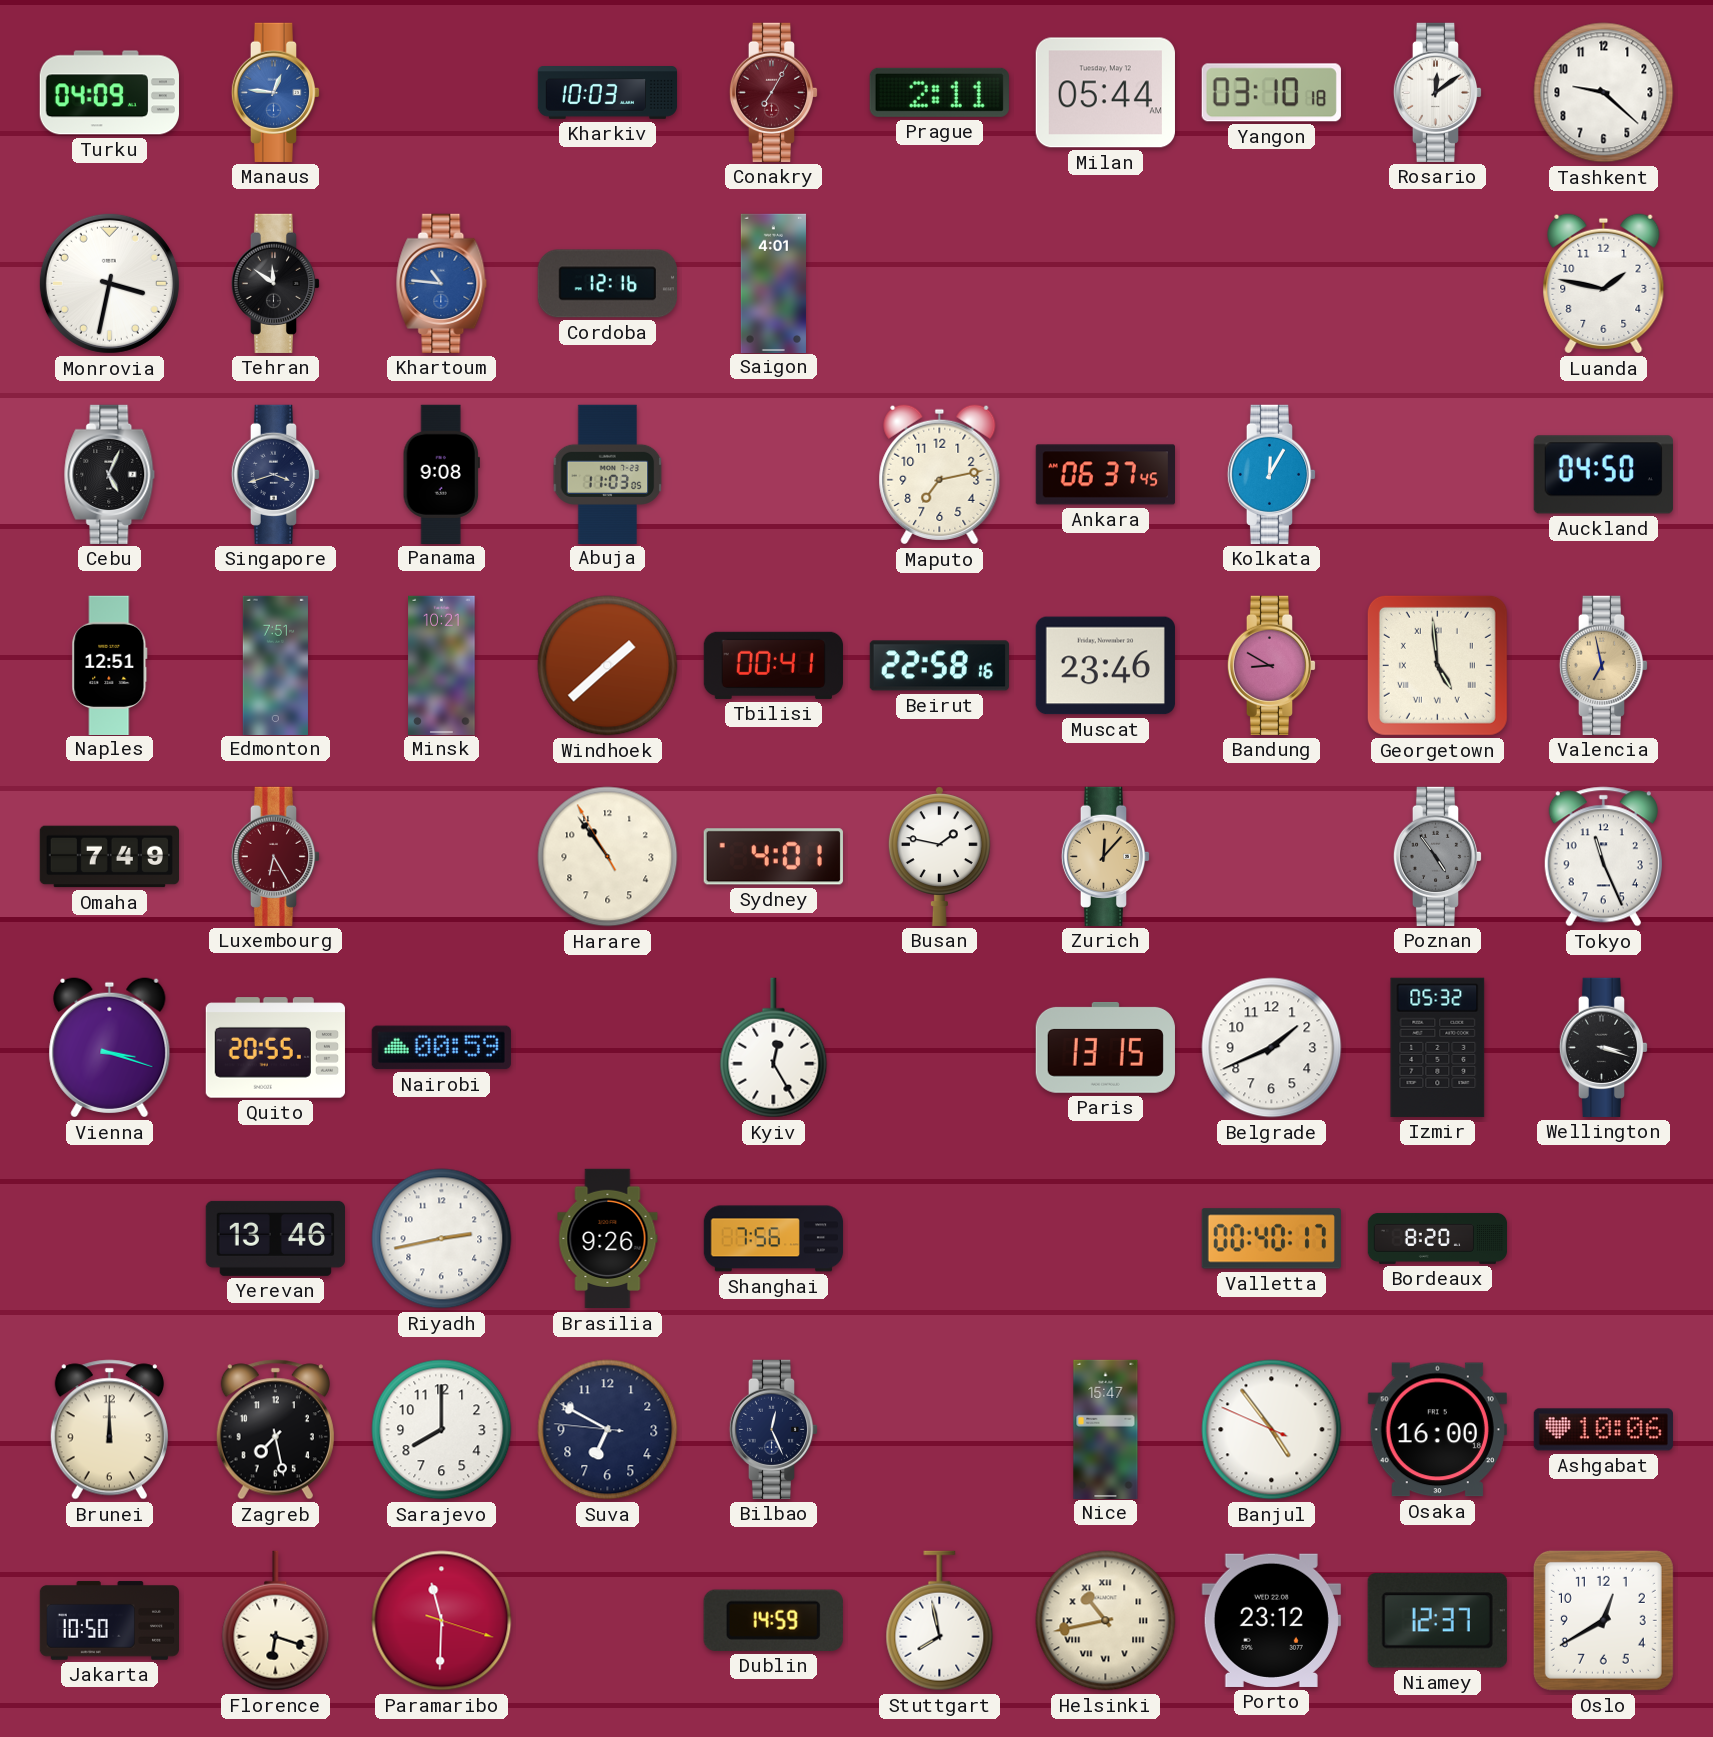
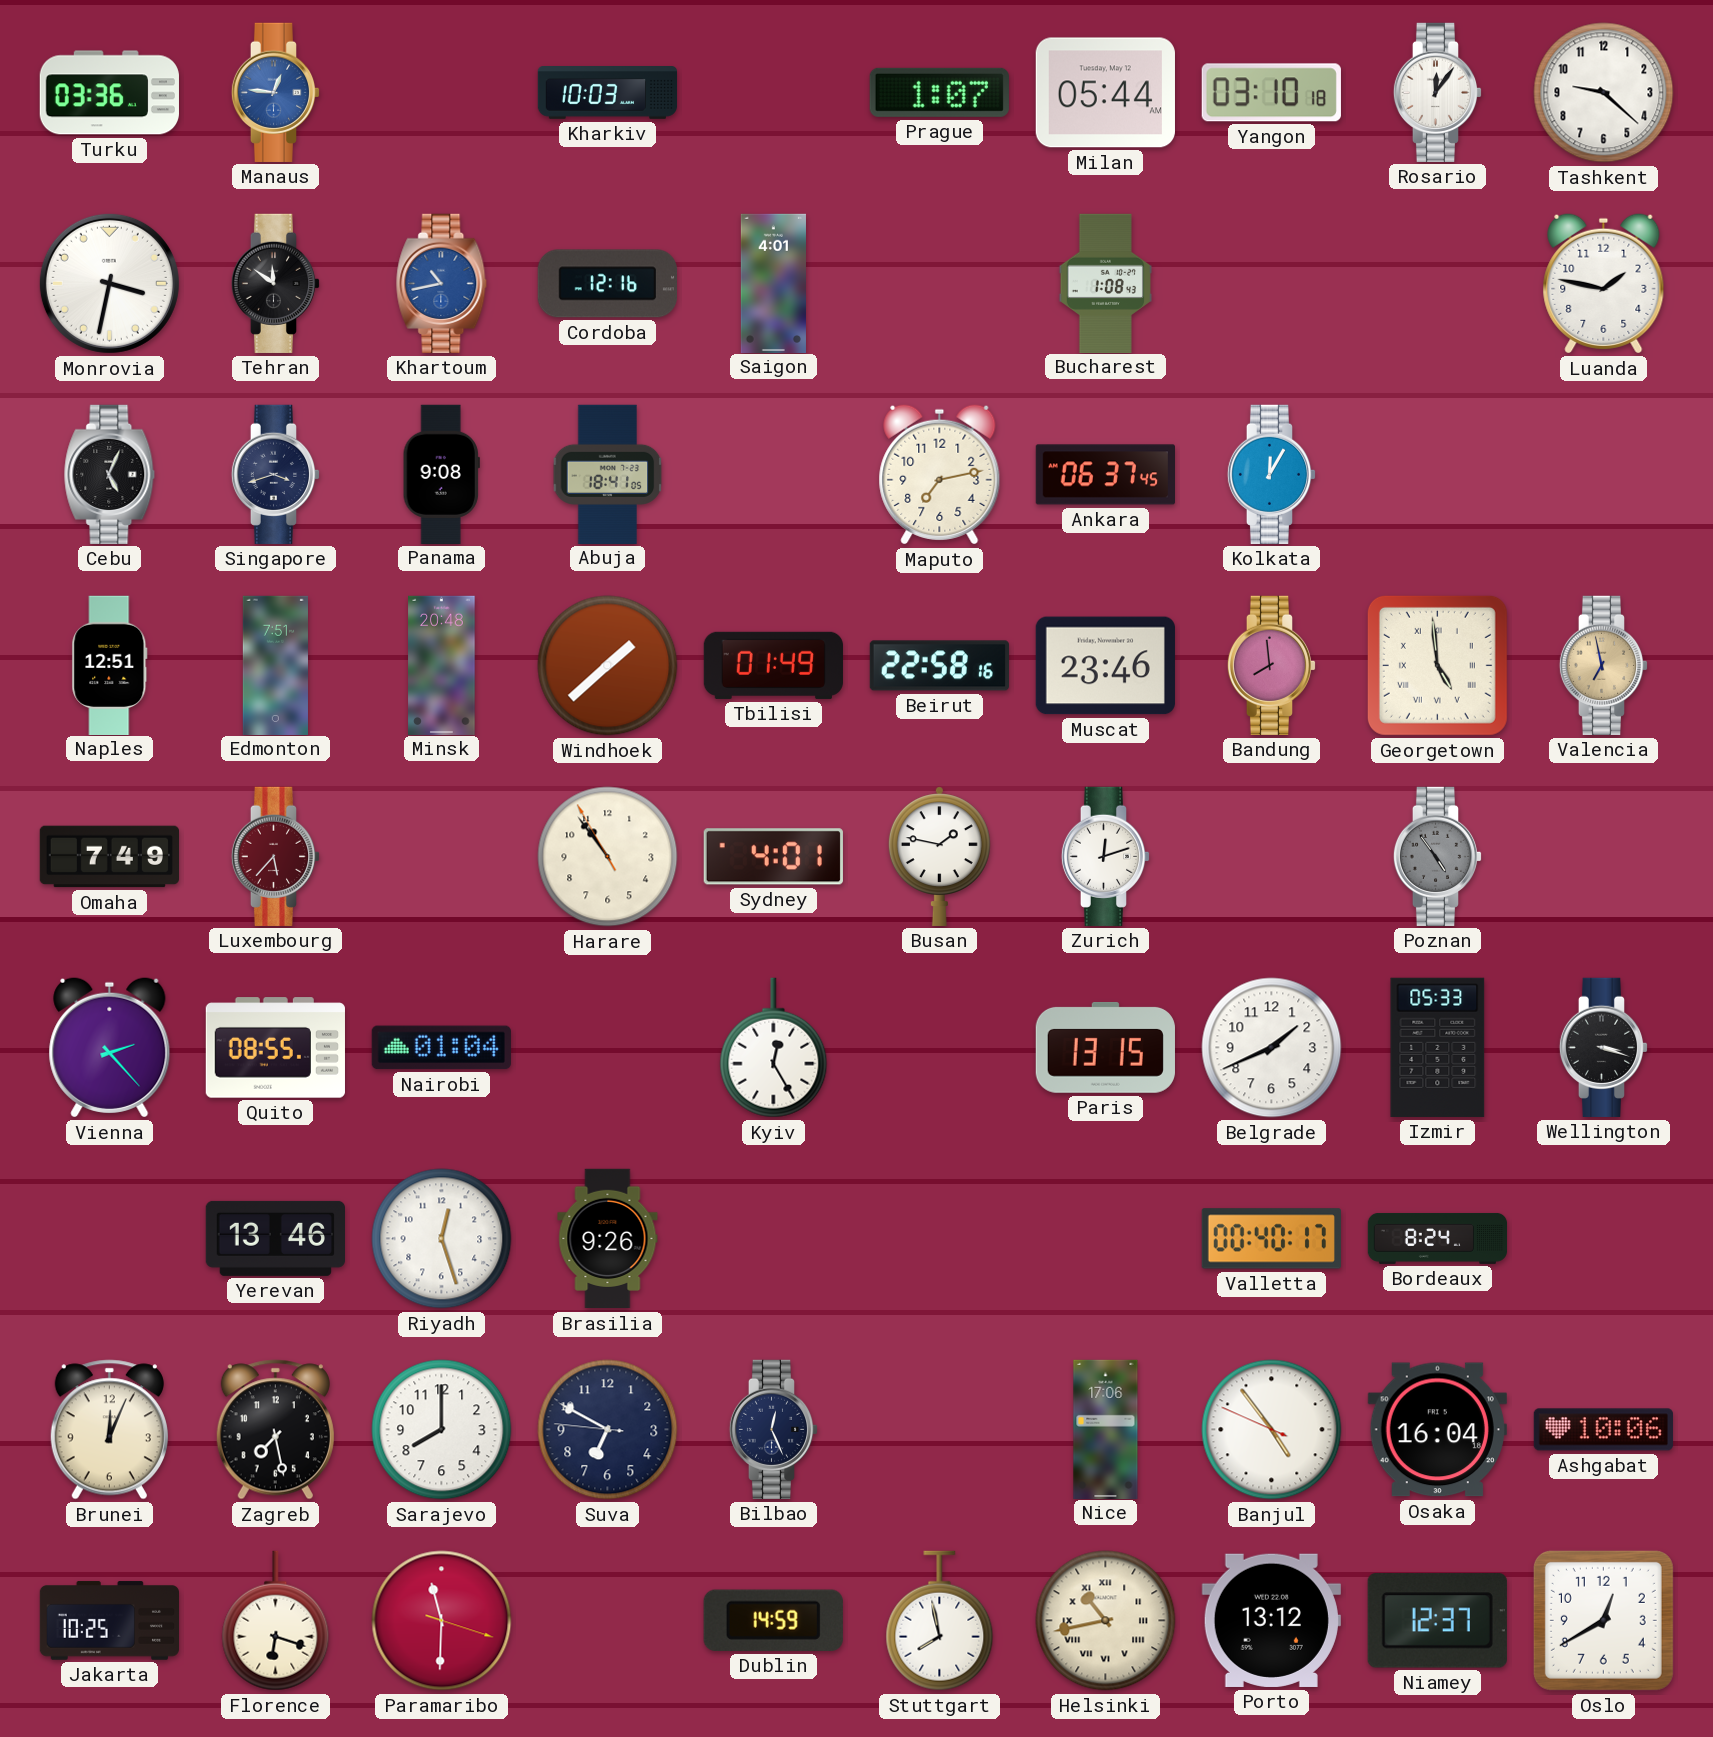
Turku: 04:09 -> 03:36 (109, 93)
Conakry: 7:05 -> none (774, 92)
Prague: 2:11 -> 1:07 (939, 92)
Rosario: 12:09 -> 12:06 (1438, 92)
Khartoum: 10:46 -> 10:43 (442, 283)
Bucharest: none -> 1:08 (1105, 283)
Abuja: 11:03 -> 18:41 (608, 474)
Auckland: 04:50 -> none (1603, 475)
Minsk: 10:21 -> 20:48 (442, 665)
Tbilisi: 00:41 -> 01:49 (773, 665)
Bandung: 8:50 -> 7:59 (1272, 665)
Luxembourg: 6:25 -> 5:37 (276, 856)
Zurich: 12:07 -> 12:12 (1106, 856)
Zurich dial: champagne -> white (1106, 856)
Tokyo: 11:26 -> none (1603, 857)
Vienna: 3:18 -> 2:23 (110, 1048)
Quito: 20:55 -> 08:55 (275, 1048)
Nairobi: 00:59 -> 01:04 (441, 1048)
Izmir: 05:32 -> 05:33 (1438, 1047)
Riyadh: 2:43 -> 12:27 (442, 1239)
Shanghai: 7:56 -> none (774, 1239)
Bordeaux: 8:20 -> 8:24 (1438, 1238)
Brunei: 12:00 -> 12:04 (109, 1430)
Nice: 15:47 -> 17:06 (1106, 1429)
Osaka: 16:00 -> 16:04 (1437, 1430)
Jakarta: 10:50 -> 10:25 (109, 1621)
Porto: 23:12 -> 13:12 (1271, 1620)
